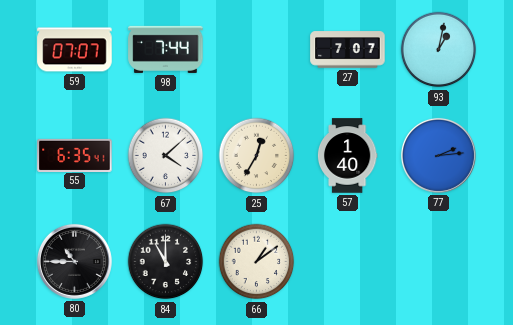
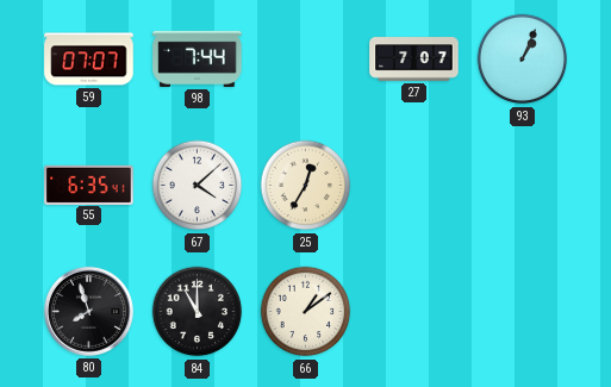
93: 1:02 -> 1:04 (523, 60)
57: 1:40 -> none (347, 156)
77: 2:14 -> none (438, 155)
80: 10:45 -> 7:57 (88, 311)
